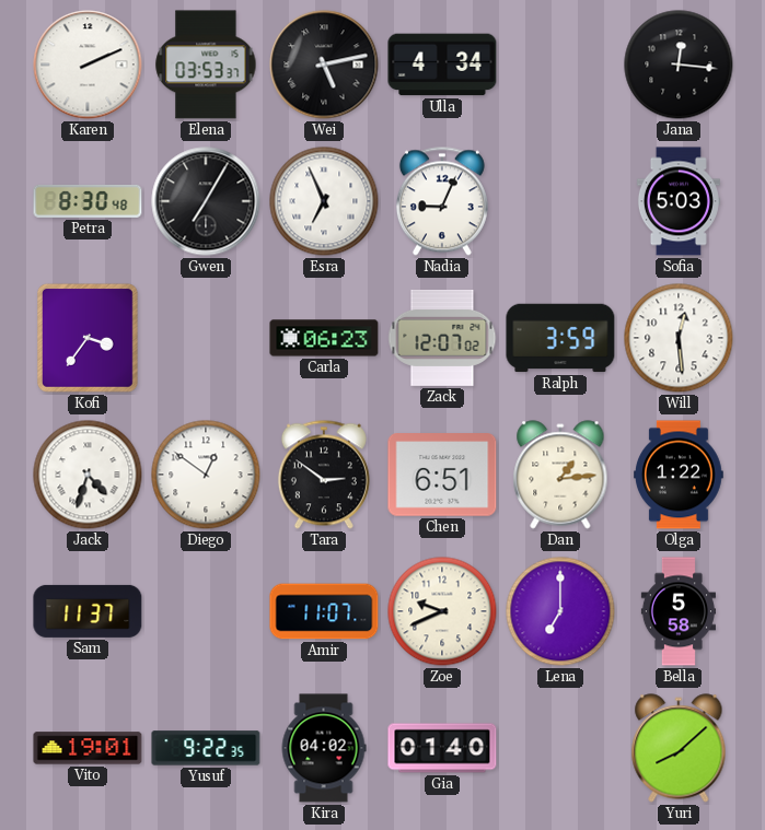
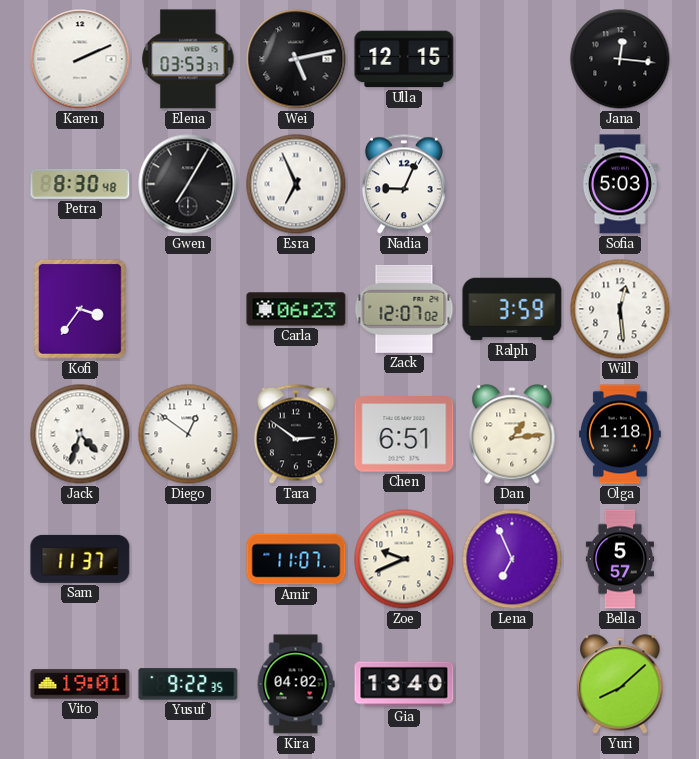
Ulla: 4:34 -> 12:15 (404, 59)
Olga: 1:22 -> 1:18 (621, 434)
Lena: 7:00 -> 6:56 (512, 559)
Bella: 5:58 -> 5:57 (619, 559)
Gia: 01:40 -> 13:40 (404, 684)
